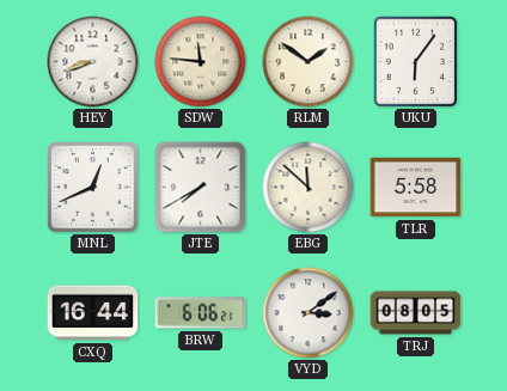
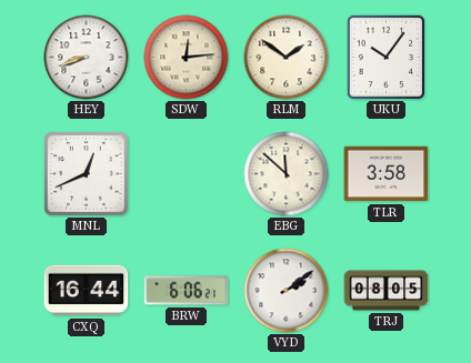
SDW: 11:46 -> 12:14 (187, 58)
UKU: 6:06 -> 10:06 (387, 57)
JTE: 7:40 -> none (201, 188)
TLR: 5:58 -> 3:58 (387, 174)
VYD: 3:09 -> 2:09 (287, 291)
